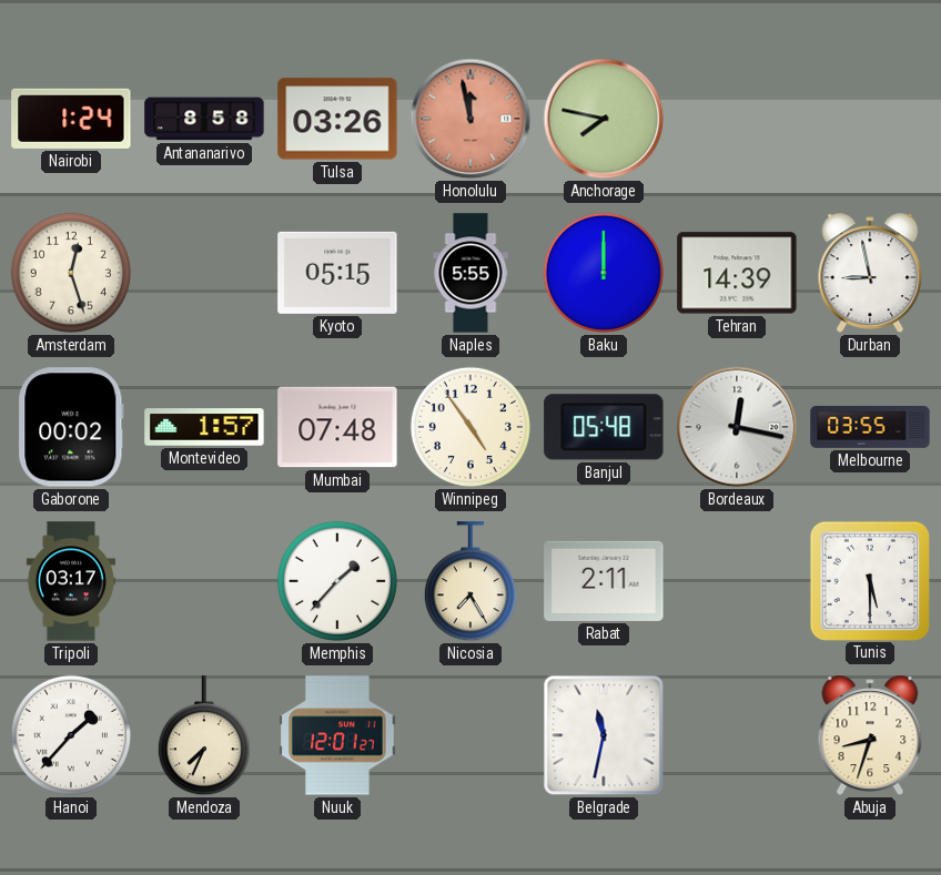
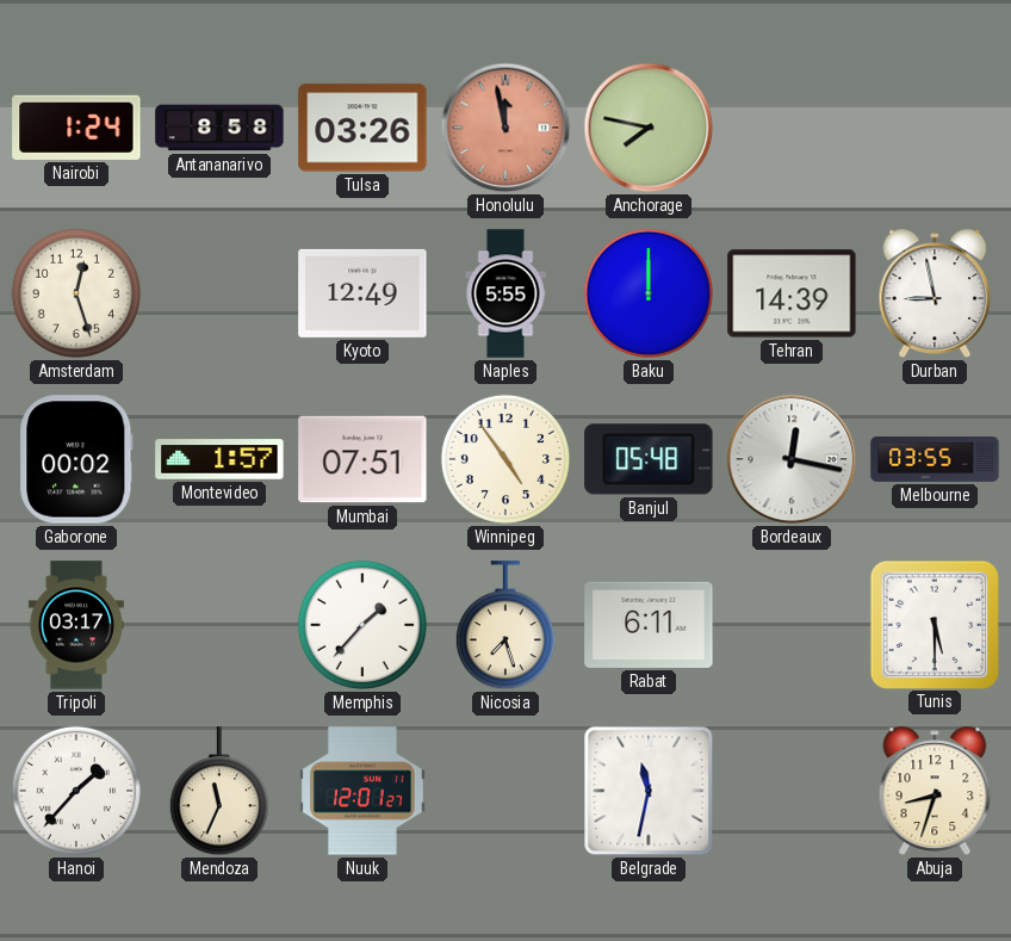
Kyoto: 05:15 -> 12:49 (362, 293)
Mumbai: 07:48 -> 07:51 (362, 459)
Nicosia: 7:25 -> 7:27 (505, 626)
Rabat: 2:11 -> 6:11 (649, 625)
Mendoza: 7:34 -> 11:34 (219, 792)
